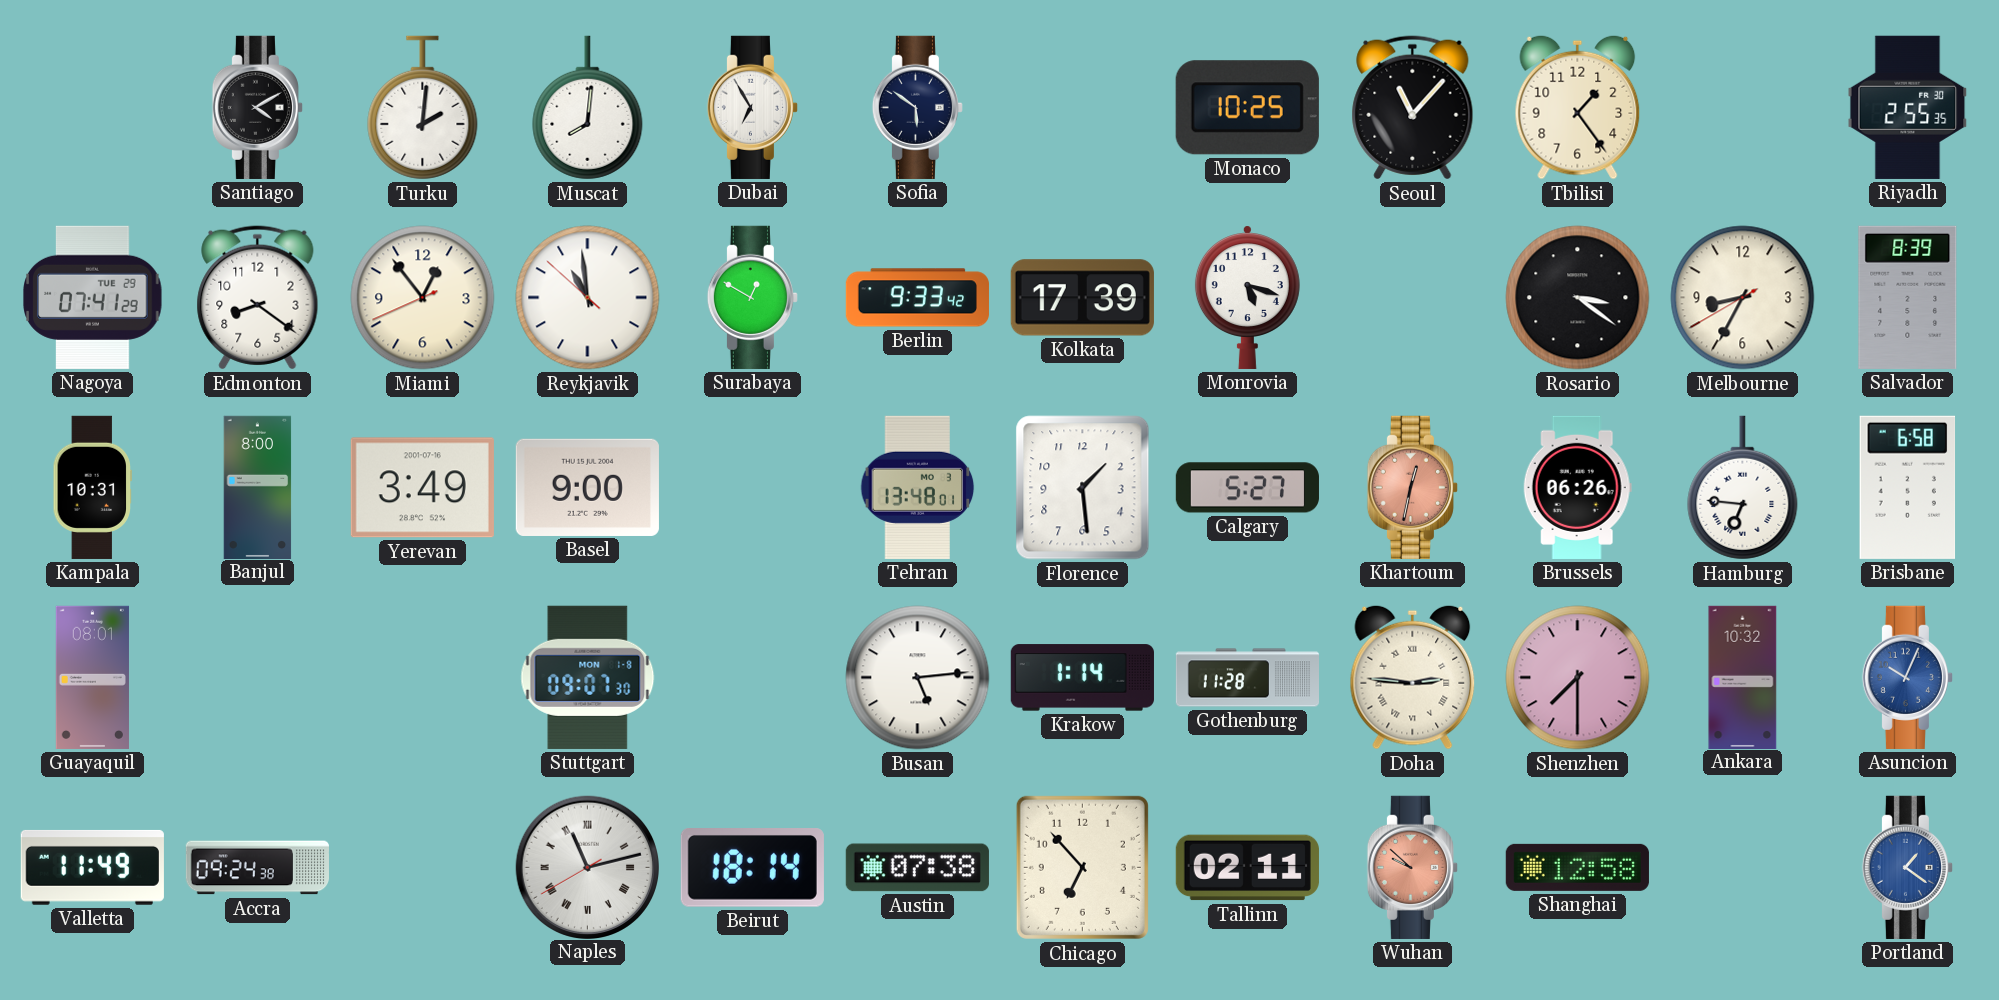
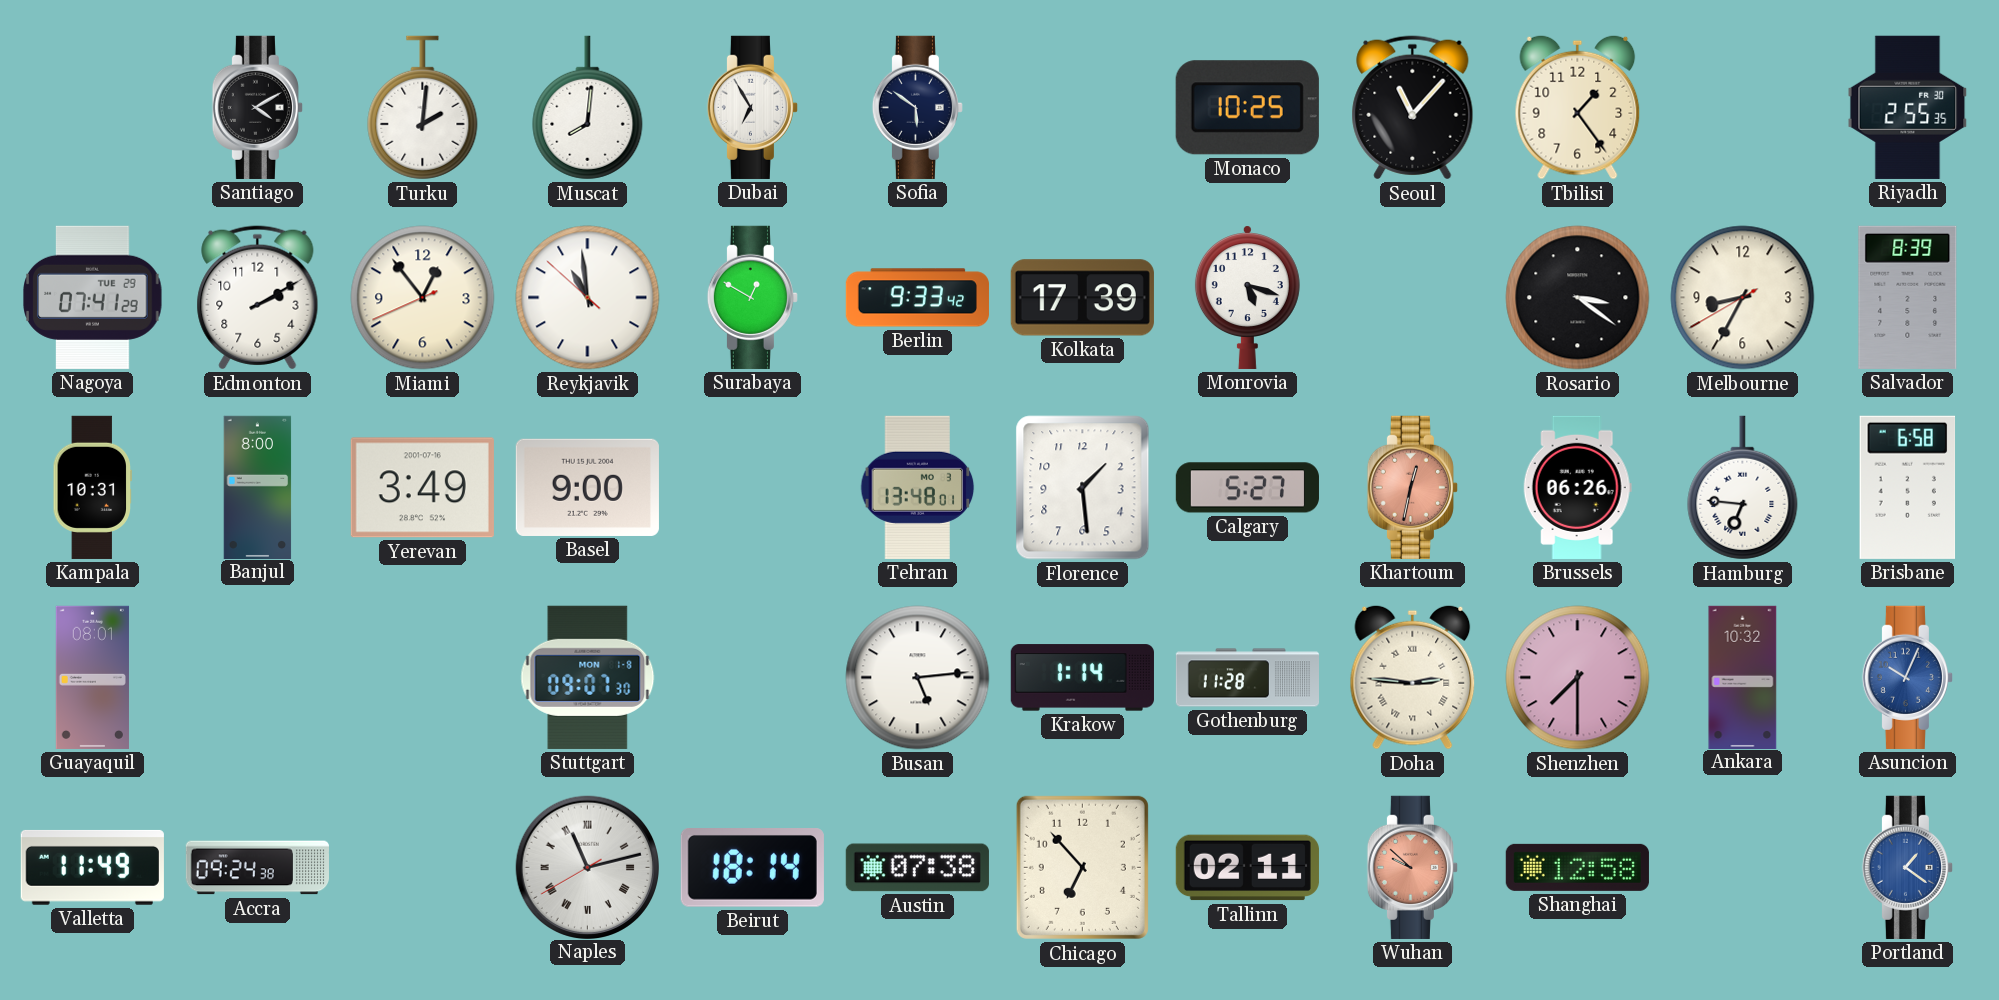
Edmonton: 8:21 -> 2:10 (258, 298)
